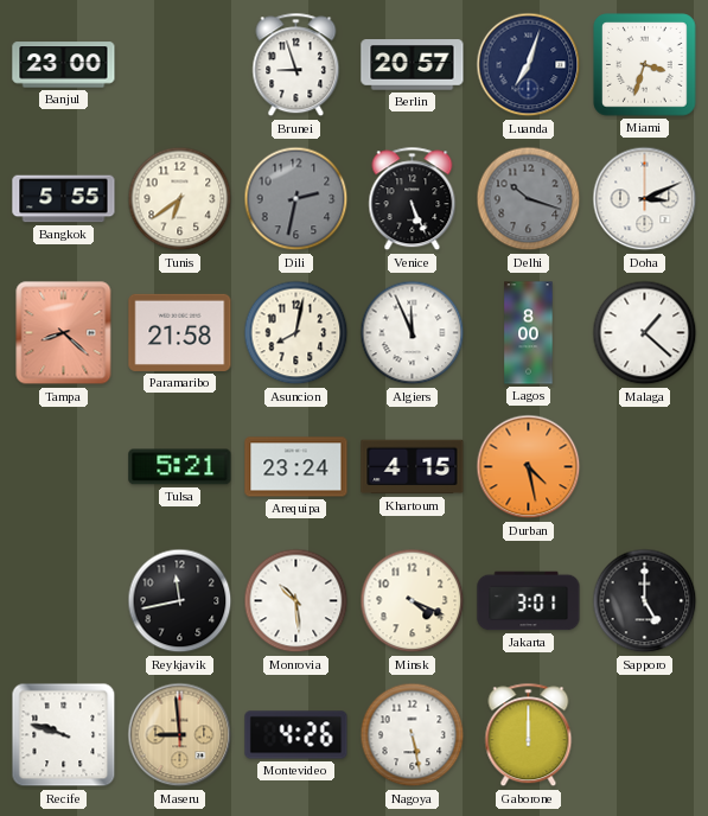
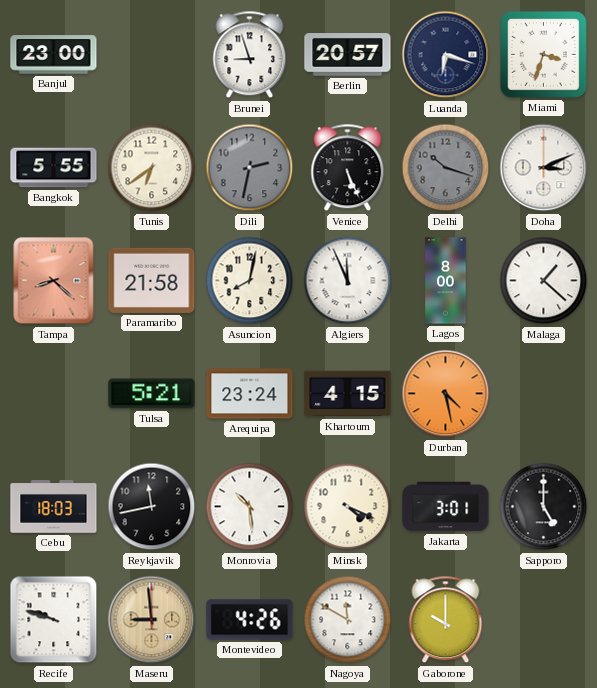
Luanda: 7:03 -> 6:18 (446, 55)
Cebu: none -> 18:03 (54, 507)
Nagoya: 5:28 -> 11:50 (348, 620)
Gaborone: 12:00 -> 10:00 (446, 620)
